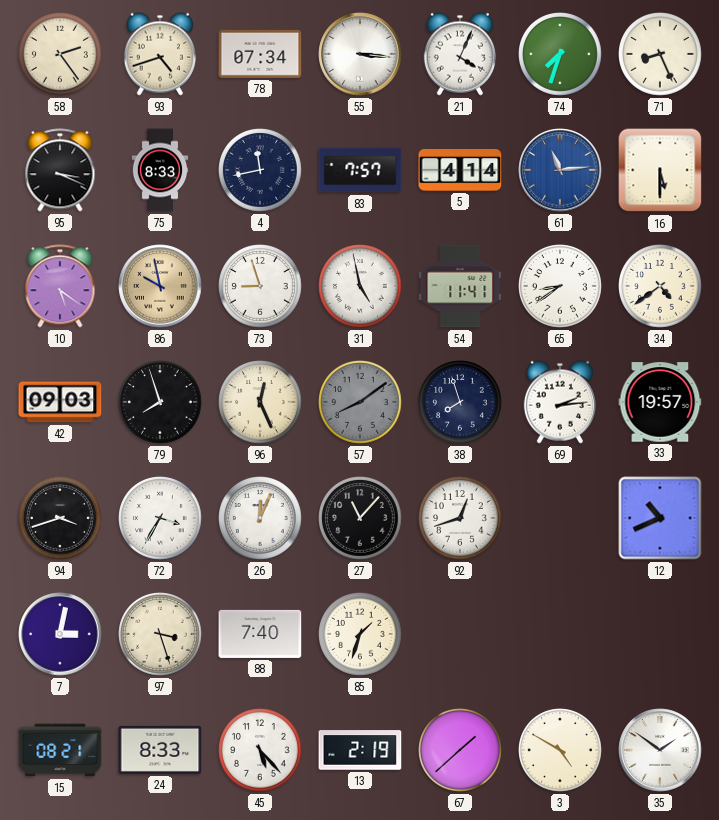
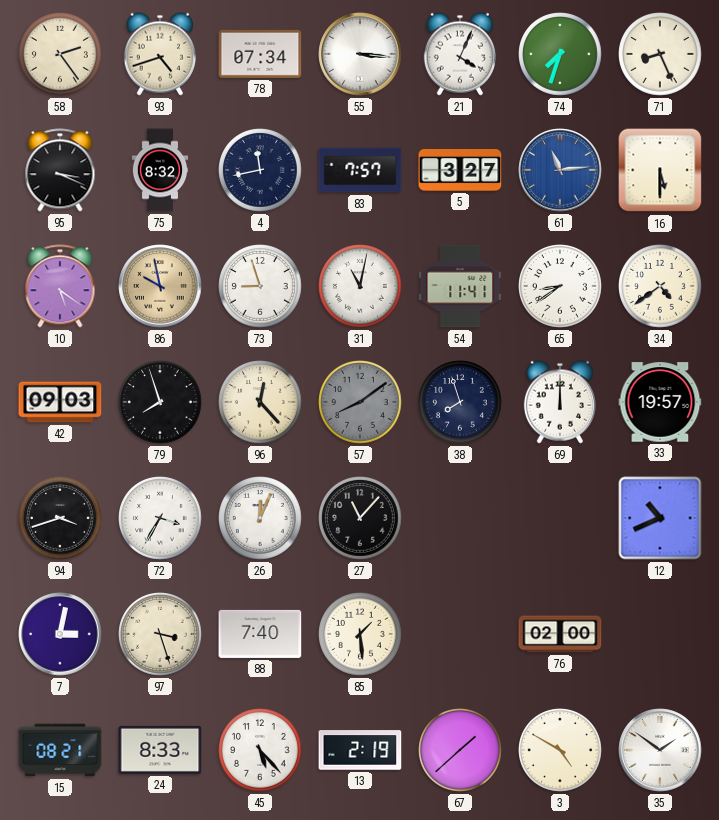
75: 8:33 -> 8:32 (160, 170)
5: 4:14 -> 3:27 (460, 171)
31: 4:58 -> 11:02 (361, 287)
96: 12:26 -> 12:23 (261, 403)
69: 2:14 -> 12:00 (560, 402)
92: 12:42 -> none (461, 519)
85: 1:33 -> 1:29 (361, 635)
76: none -> 02:00 (560, 634)
